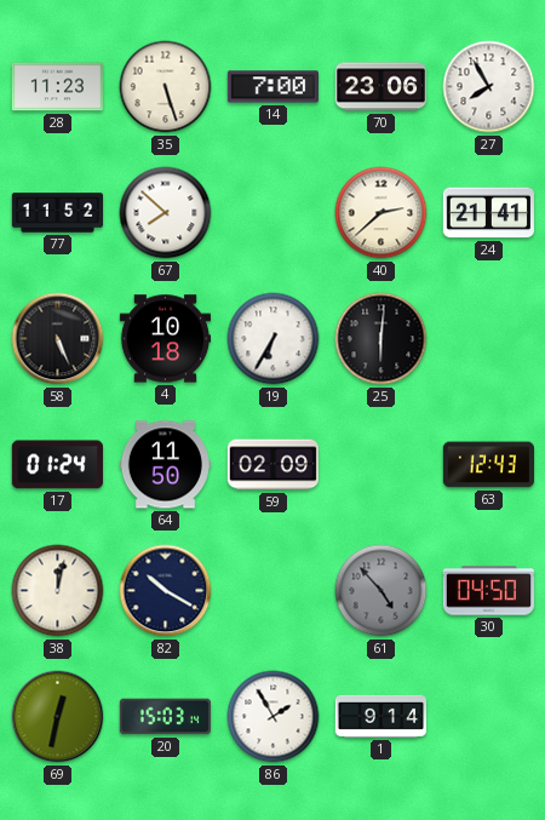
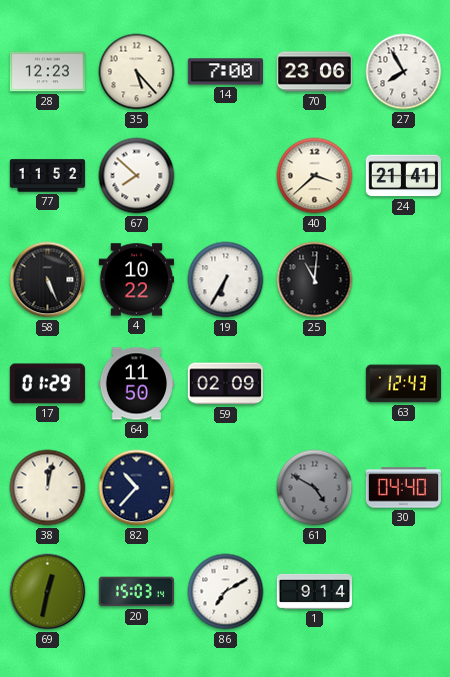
28: 11:23 -> 12:23 (47, 72)
35: 5:27 -> 5:23 (137, 72)
40: 2:38 -> 3:38 (315, 176)
4: 10:18 -> 10:22 (136, 280)
25: 6:01 -> 11:01 (315, 280)
17: 01:24 -> 01:29 (47, 384)
82: 10:20 -> 10:37 (137, 488)
61: 4:53 -> 4:50 (315, 488)
30: 04:50 -> 04:40 (403, 488)
86: 1:55 -> 7:10 (226, 592)
